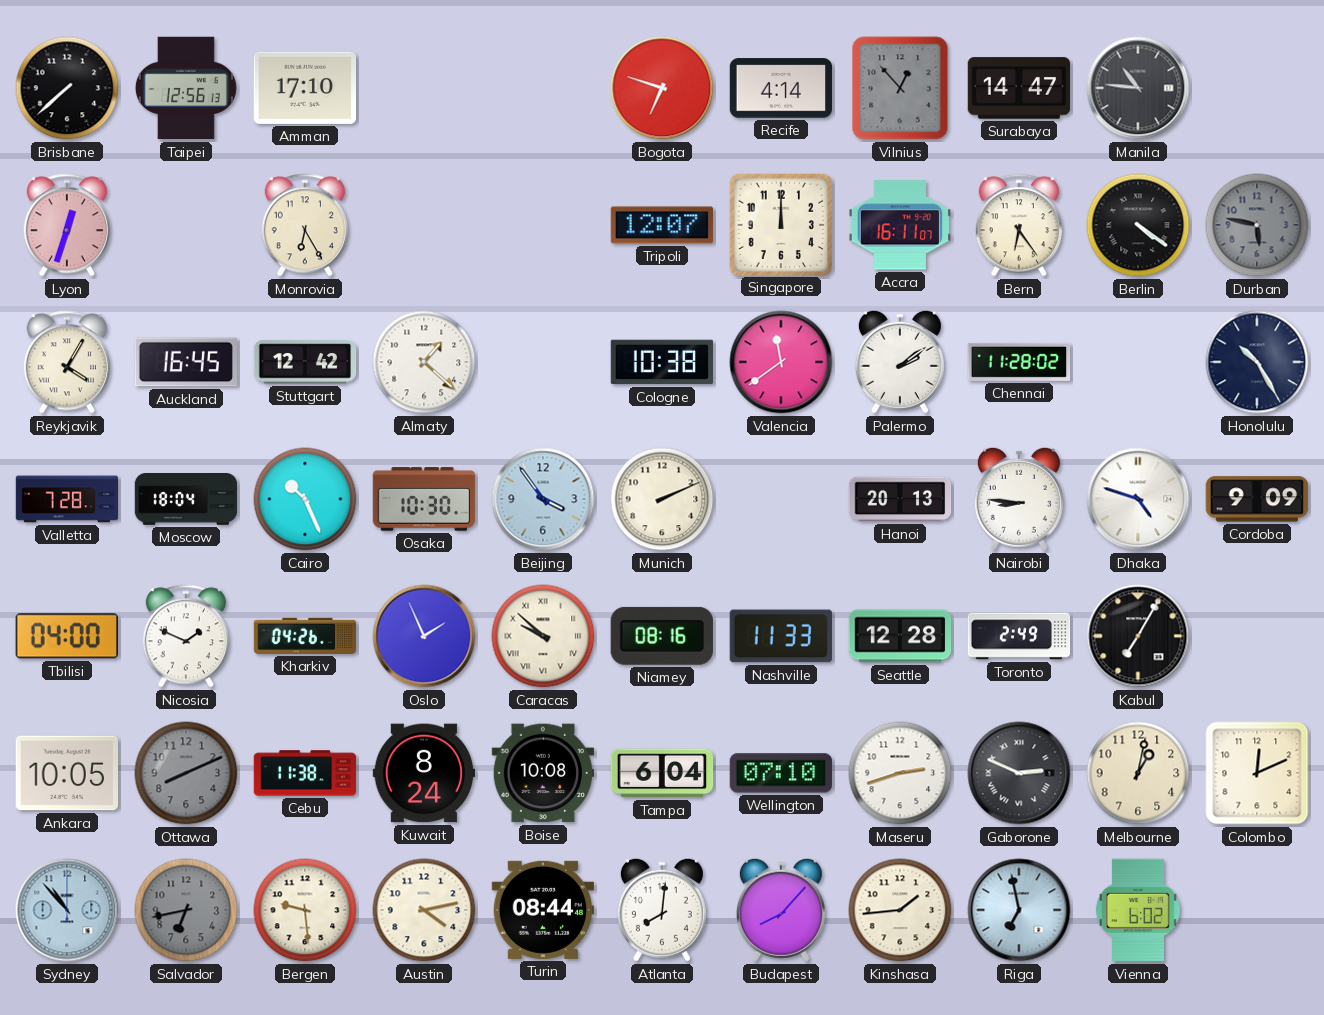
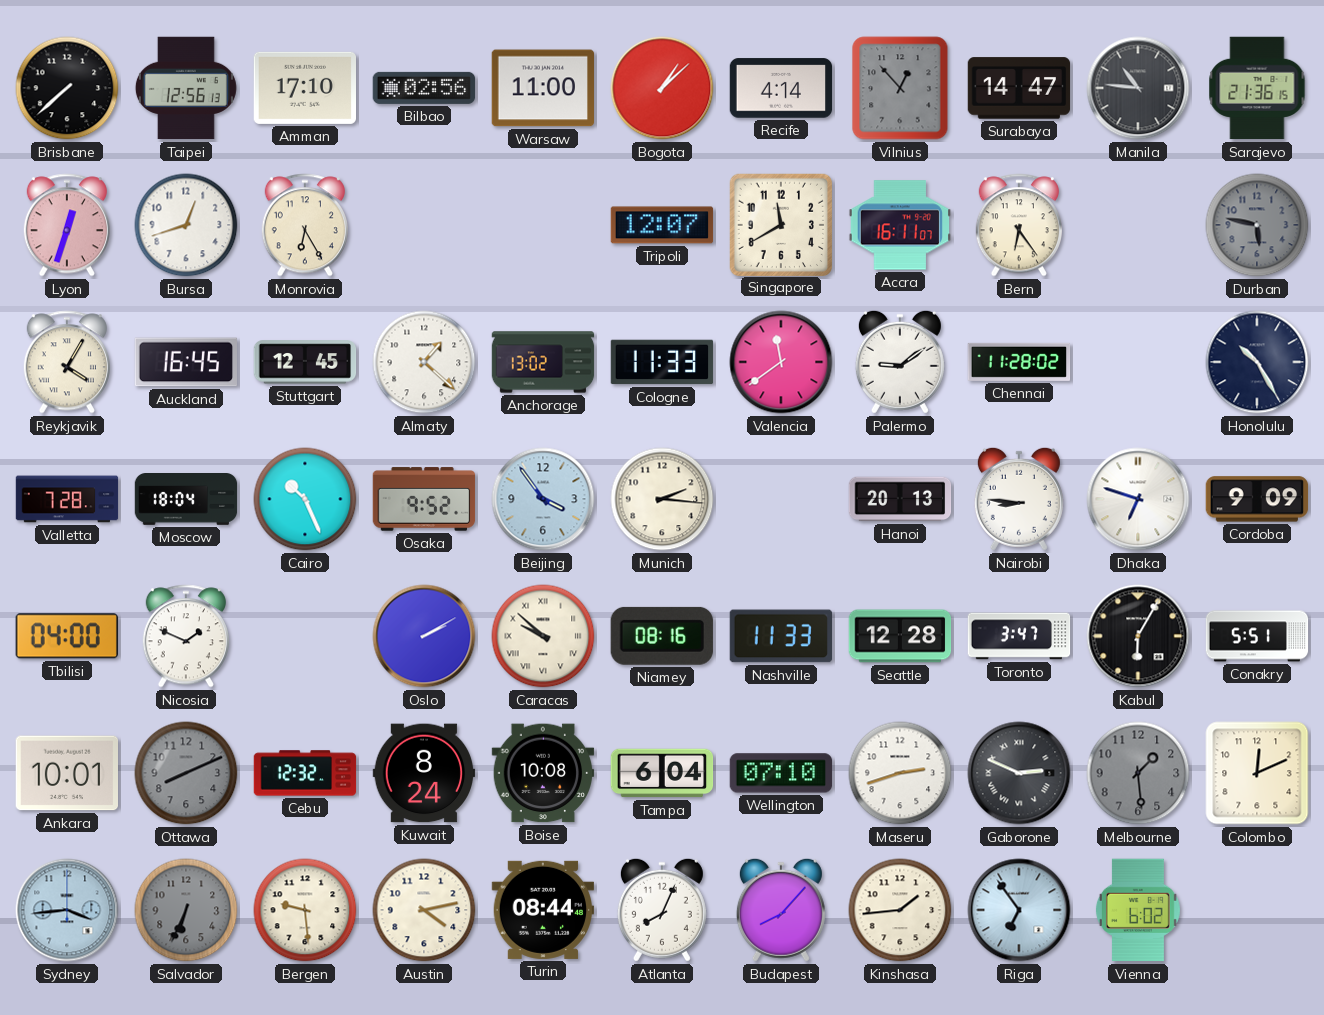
Bilbao: none -> 02:56 (424, 88)
Warsaw: none -> 11:00 (543, 88)
Bogota: 6:48 -> 1:08 (662, 88)
Sarajevo: none -> 21:36 (1257, 88)
Bursa: none -> 12:42 (186, 225)
Singapore: 12:00 -> 11:40 (780, 224)
Berlin: 4:21 -> none (1138, 225)
Stuttgart: 12:42 -> 12:45 (305, 362)
Anchorage: none -> 13:02 (543, 362)
Cologne: 10:38 -> 11:33 (662, 362)
Palermo: 2:09 -> 9:09 (900, 362)
Osaka: 10:30 -> 9:52 (424, 499)
Munich: 2:11 -> 2:16 (662, 499)
Dhaka: 4:48 -> 6:48 (1138, 499)
Kharkiv: 04:26 -> none (305, 636)
Oslo: 1:56 -> 2:10 (424, 636)
Toronto: 2:49 -> 3:47 (1019, 636)
Kabul: 7:05 -> 6:05 (1138, 636)
Conakry: none -> 5:51 (1257, 636)
Ankara: 10:05 -> 10:01 (66, 773)
Cebu: 11:38 -> 12:32 (305, 773)
Melbourne: 1:02 -> 1:29 (1138, 773)
Melbourne dial: cream -> grey (1138, 773)
Sydney: 10:53 -> 3:44 (67, 910)
Salvador: 6:43 -> 6:34 (186, 910)
Atlanta: 8:01 -> 8:04 (662, 910)
Riga: 6:58 -> 6:54 (1019, 910)
